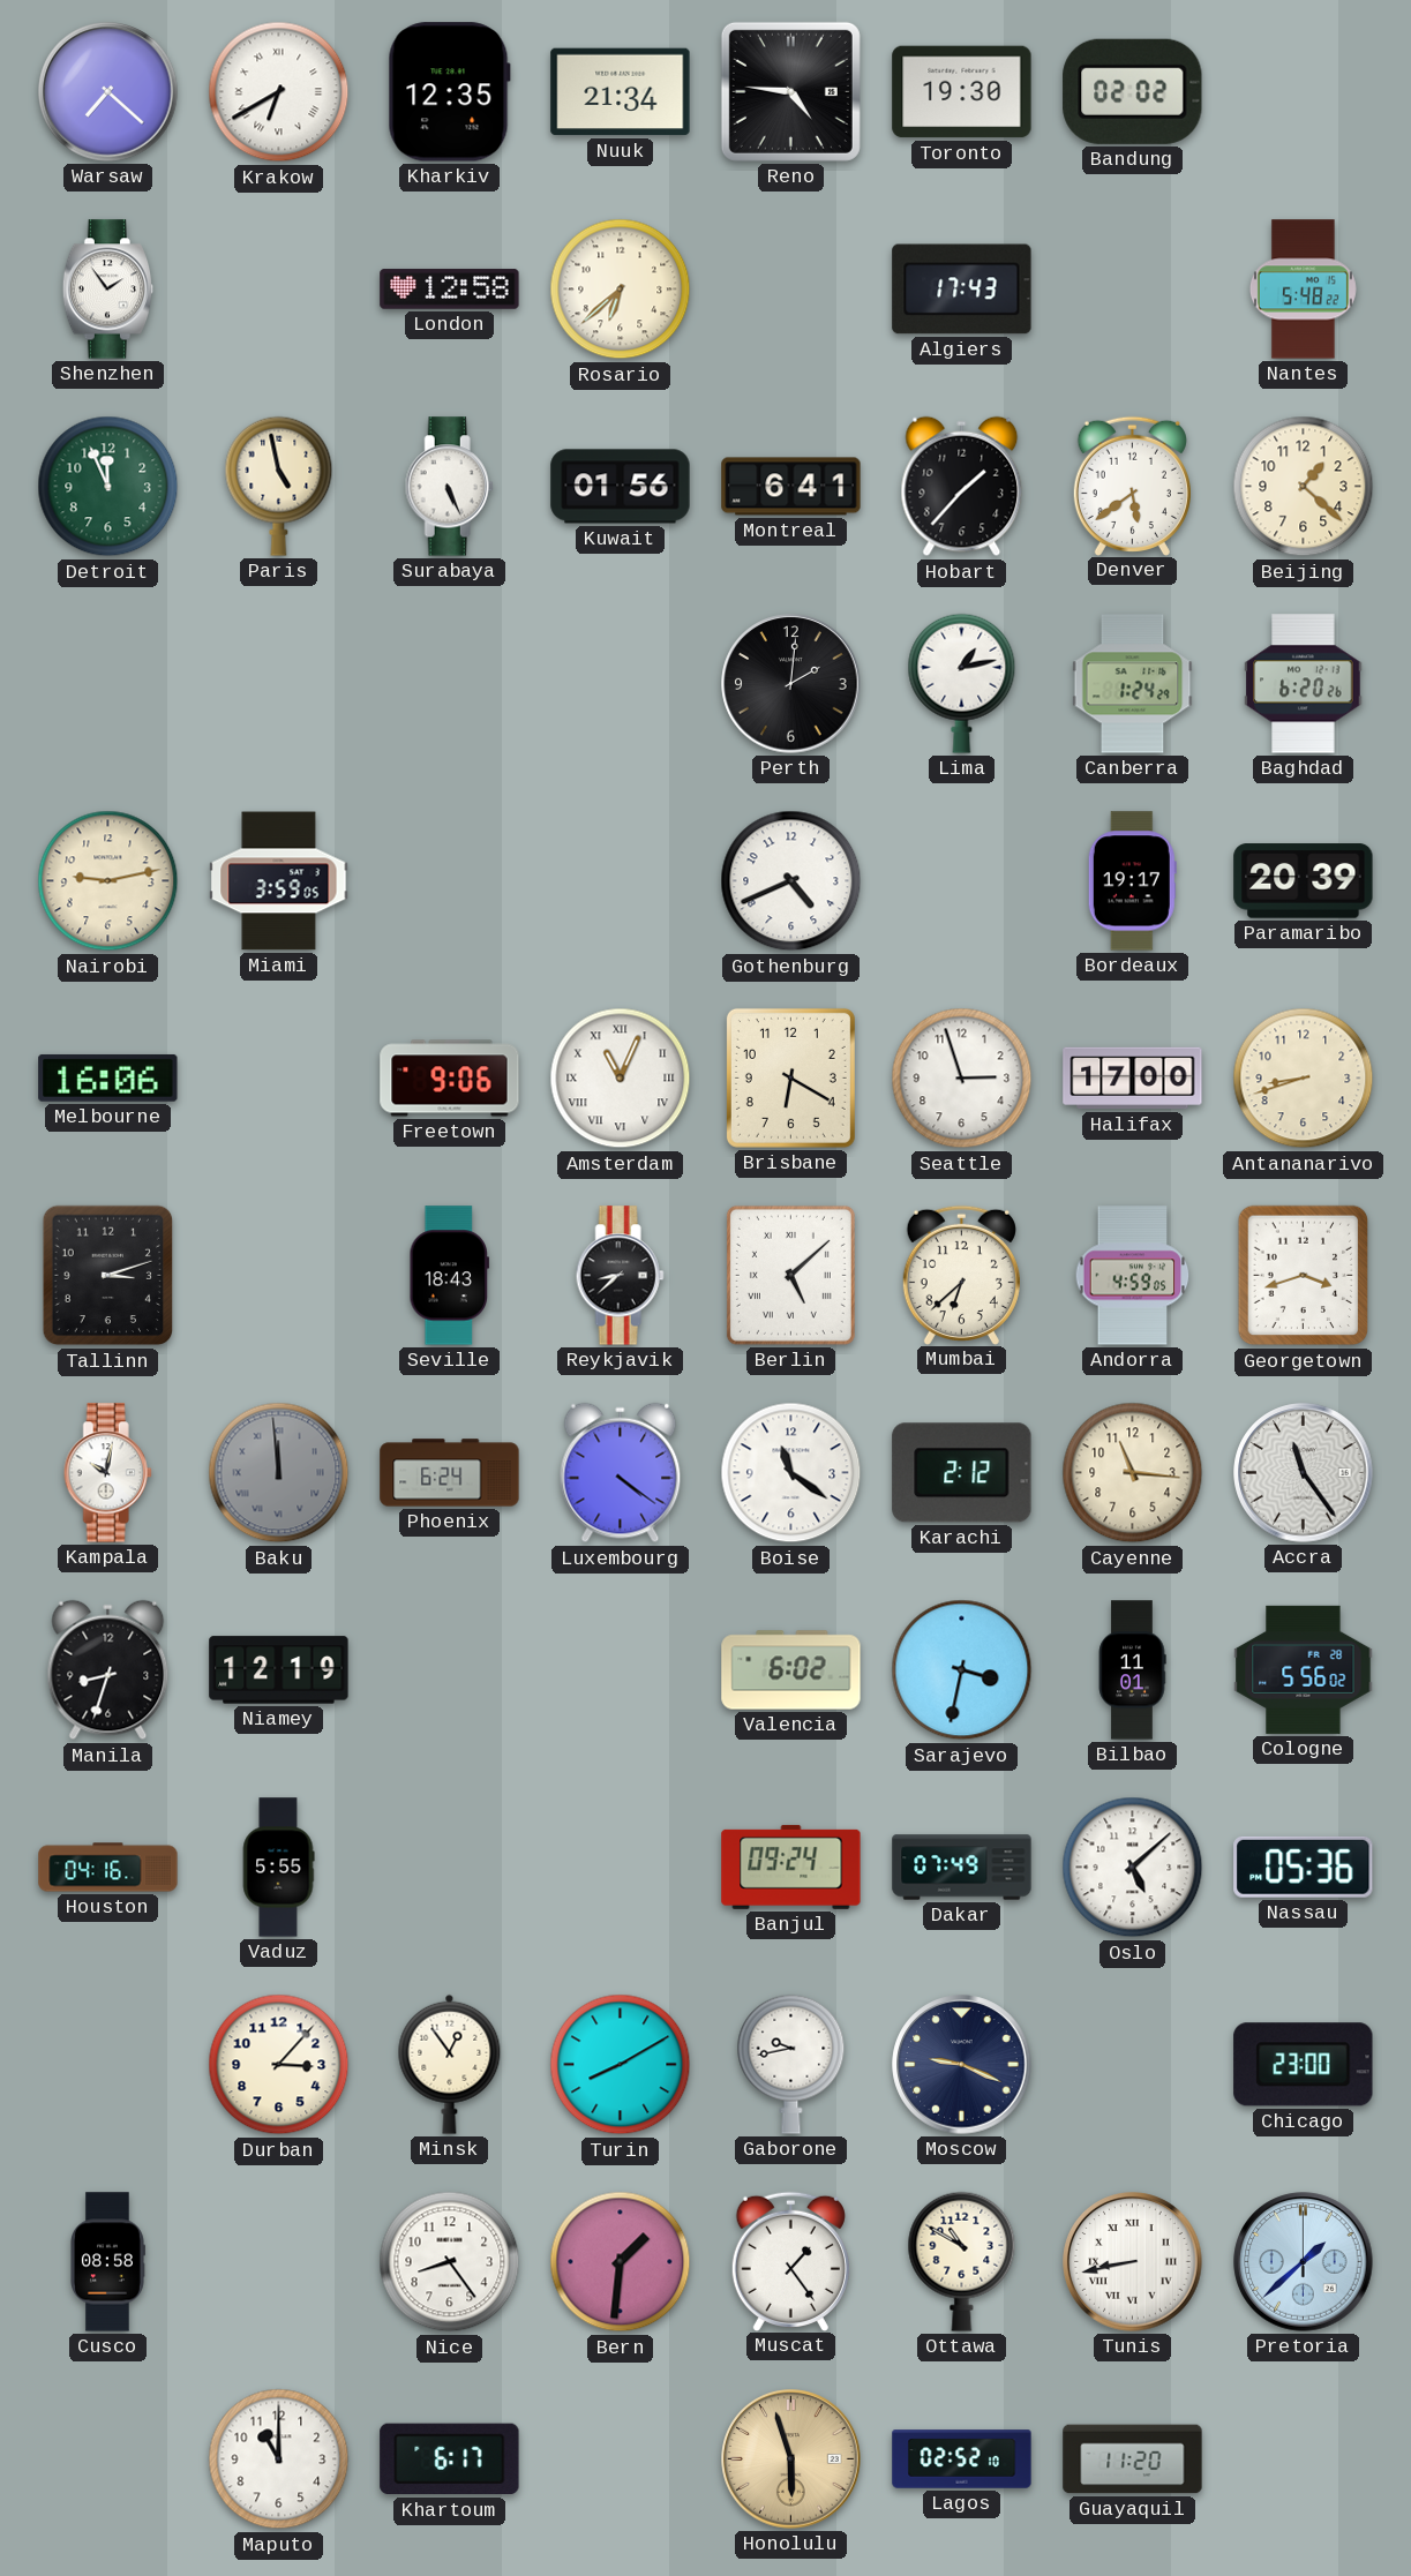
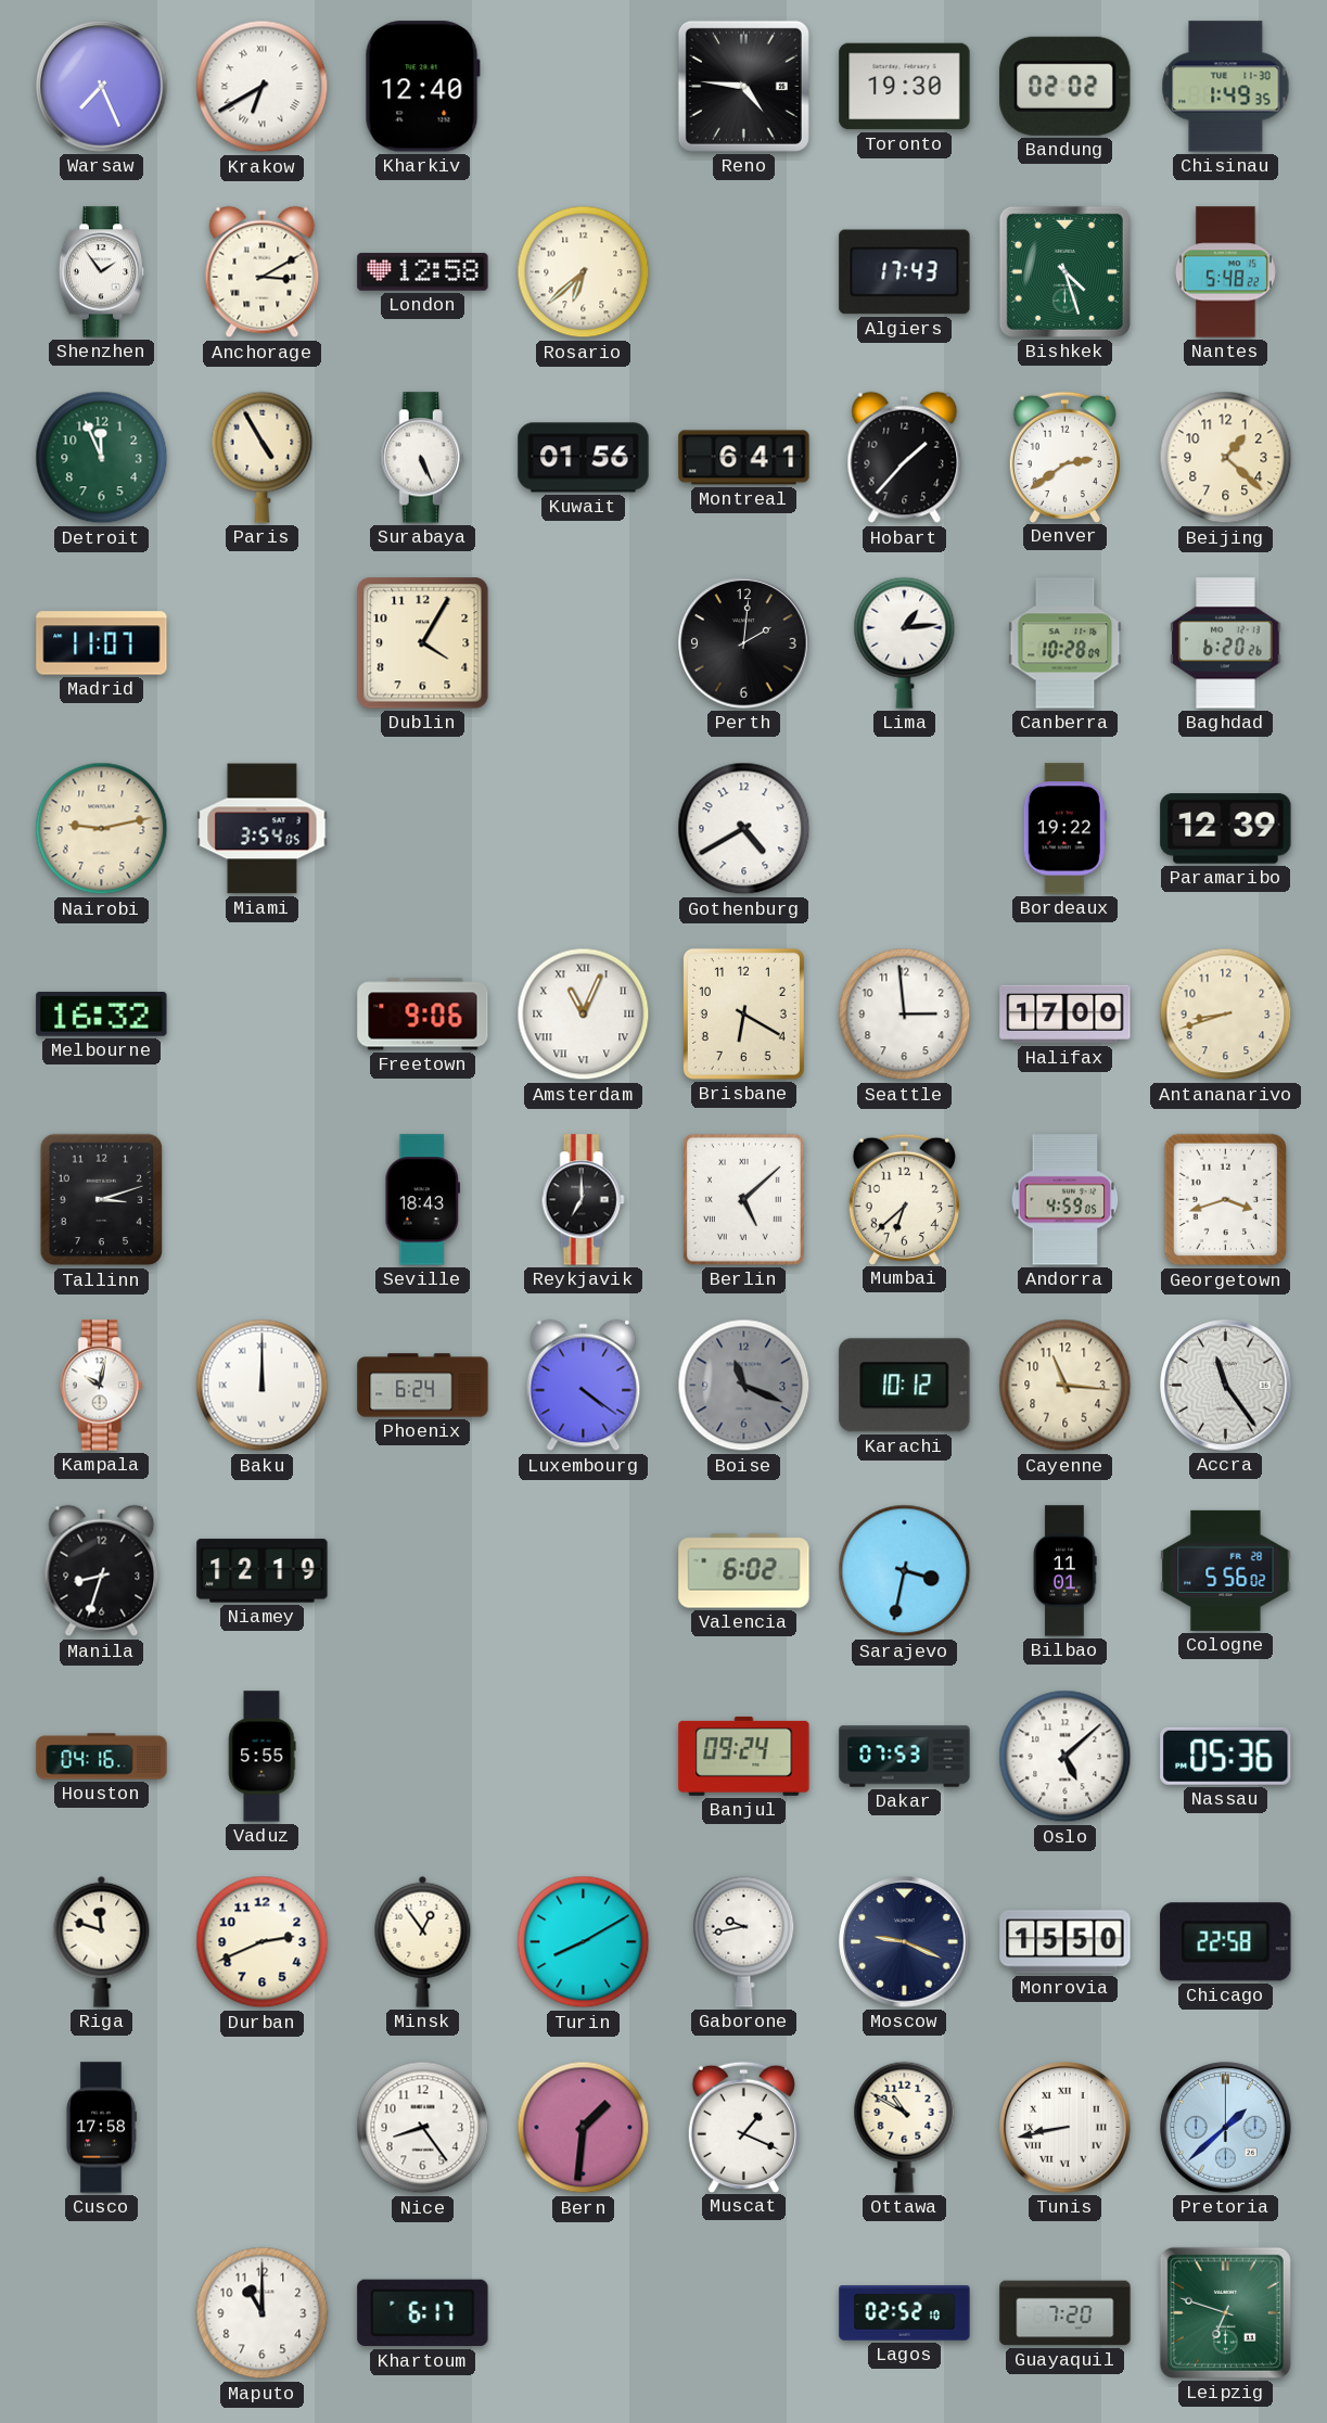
Warsaw: 7:22 -> 7:26 (102, 87)
Kharkiv: 12:35 -> 12:40 (422, 87)
Nuuk: 21:34 -> none (621, 92)
Chisinau: none -> 1:49 (1226, 87)
Anchorage: none -> 3:10 (263, 272)
Bishkek: none -> 4:27 (1064, 271)
Paris: 4:58 -> 4:55 (263, 457)
Denver: 5:39 -> 2:39 (1064, 457)
Madrid: none -> 11:07 (102, 643)
Dublin: none -> 4:05 (423, 643)
Lima: 1:13 -> 1:14 (905, 642)
Canberra: 1:24 -> 10:28 (1066, 643)
Miami: 3:59 -> 3:54 (263, 829)
Gothenburg: 4:41 -> 4:40 (744, 829)
Bordeaux: 19:17 -> 19:22 (1064, 829)
Paramaribo: 20:39 -> 12:39 (1226, 829)
Melbourne: 16:06 -> 16:32 (102, 1013)
Seattle: 2:57 -> 2:59 (905, 1015)
Reykjavik: 8:38 -> 7:00 (583, 1200)
Baku: 11:59 -> 12:00 (263, 1386)
Baku dial: grey -> white (263, 1386)
Boise: 11:21 -> 11:19 (744, 1386)
Boise dial: white -> grey (744, 1386)
Karachi: 2:12 -> 10:12 (905, 1386)
Dakar: 07:49 -> 07:53 (905, 1757)
Riga: none -> 11:48 (102, 1941)
Durban: 3:07 -> 2:41 (263, 1942)
Monrovia: none -> 15:50 (1066, 1942)
Chicago: 23:00 -> 22:58 (1226, 1942)
Cusco: 08:58 -> 17:58 (102, 2128)
Muscat: 1:24 -> 1:19 (743, 2127)
Honolulu: 5:57 -> none (791, 2459)
Guayaquil: 11:20 -> 7:20 (1066, 2313)
Leipzig: none -> 6:48 (1225, 2312)
